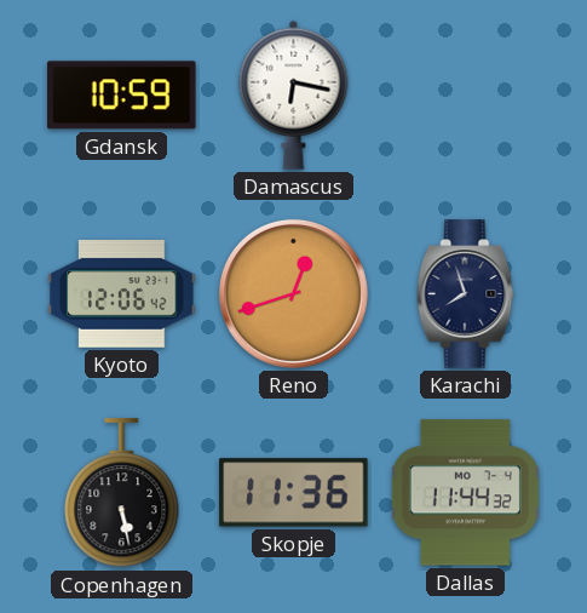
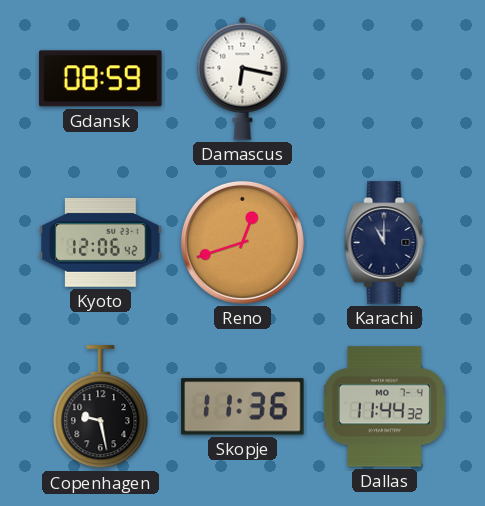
Gdansk: 10:59 -> 08:59 (101, 79)
Karachi: 7:57 -> 11:00 (385, 243)
Copenhagen: 5:28 -> 9:28 (101, 407)
